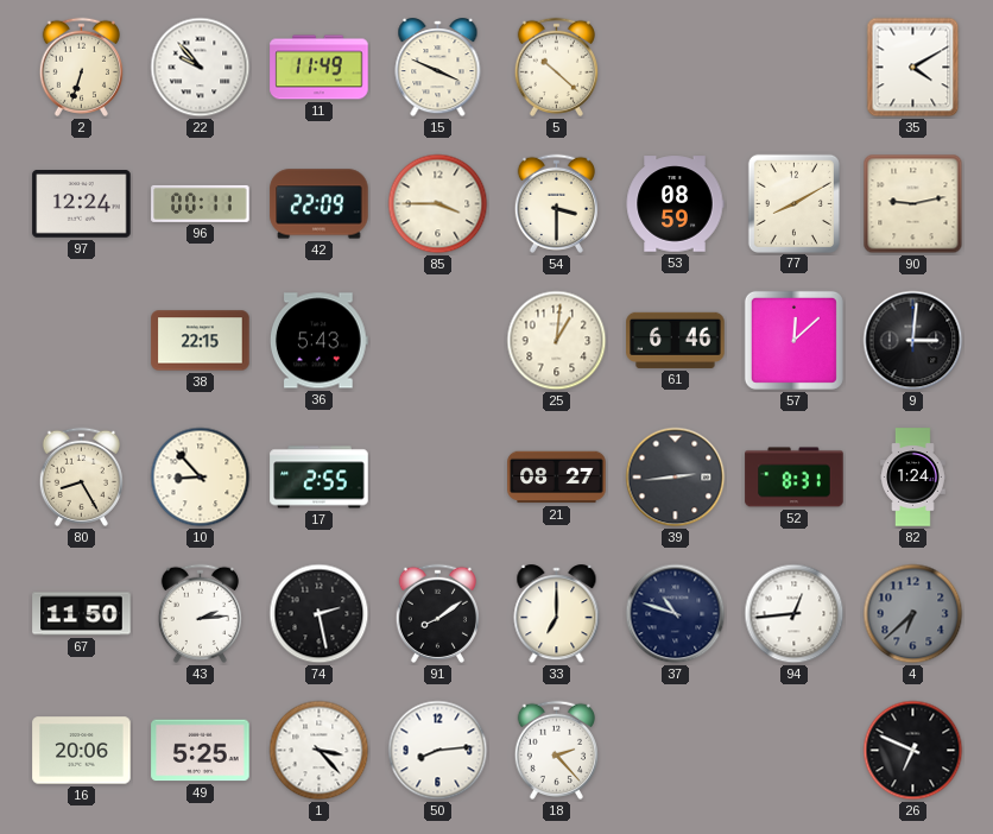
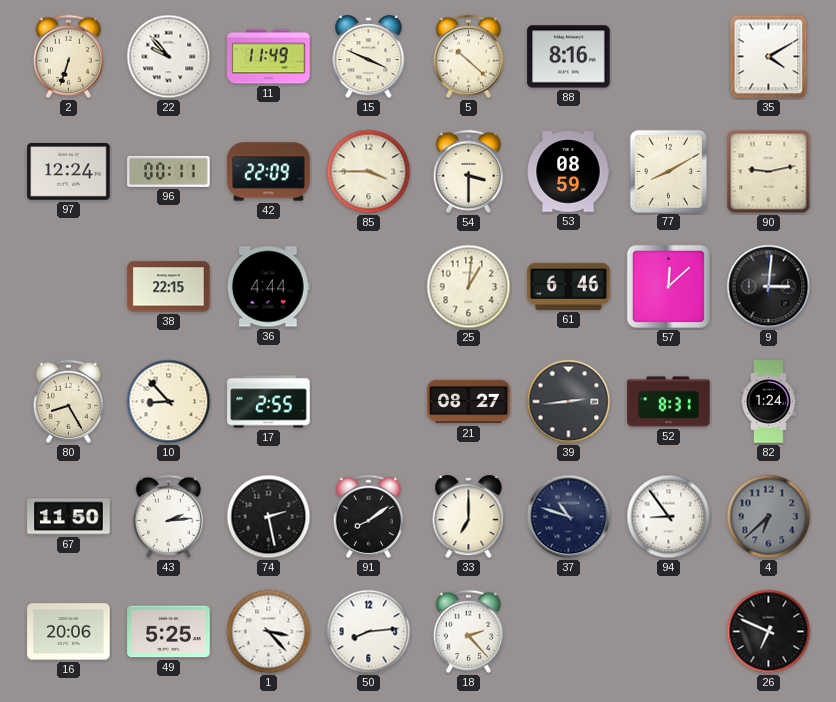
88: none -> 8:16 (569, 57)
36: 5:43 -> 4:44 (268, 287)
94: 12:44 -> 8:54 (669, 517)
